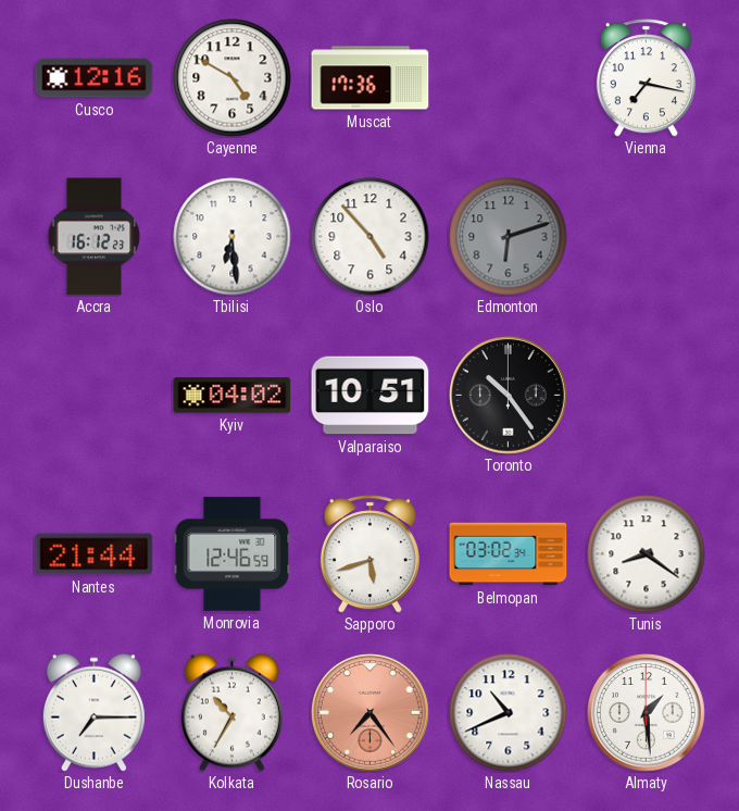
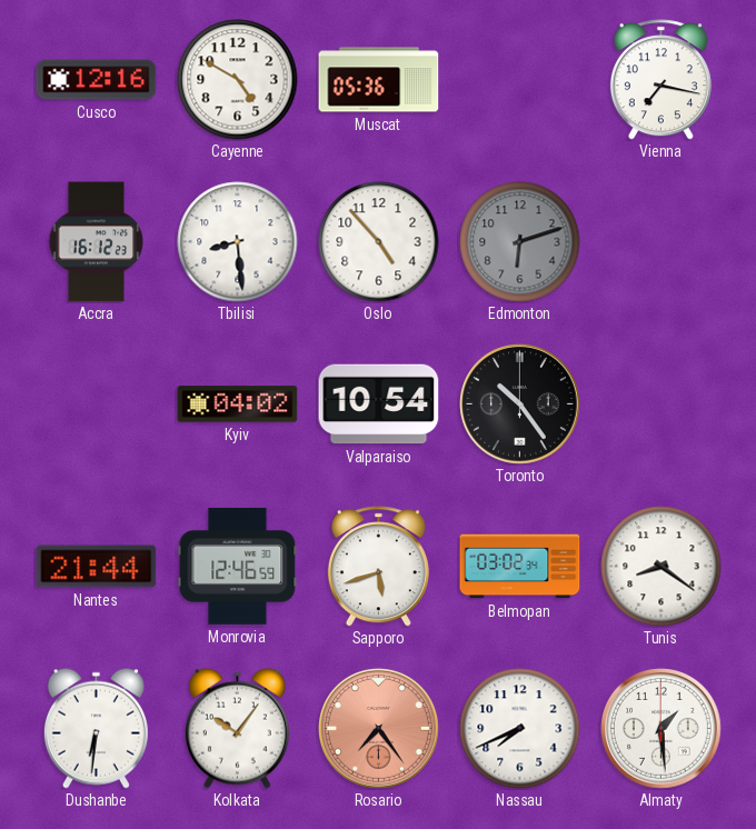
Muscat: 17:36 -> 05:36 (379, 80)
Tbilisi: 6:29 -> 8:29 (238, 242)
Valparaiso: 10:51 -> 10:54 (379, 404)
Dushanbe: 7:15 -> 6:31 (96, 728)
Kolkata: 10:35 -> 10:06 (237, 728)
Nassau: 10:41 -> 7:41 (520, 729)
